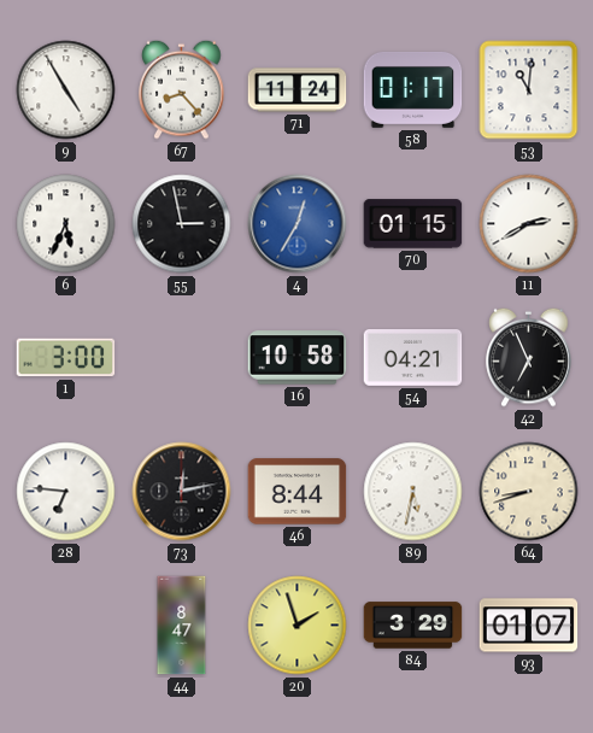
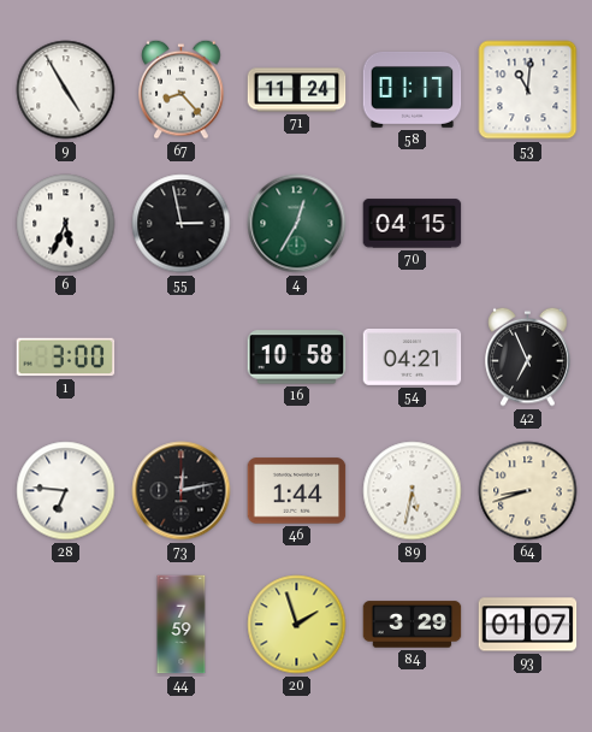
4 dial: blue -> green (297, 224)
70: 01:15 -> 04:15 (413, 224)
11: 2:40 -> none (529, 224)
46: 8:44 -> 1:44 (297, 491)
44: 8:47 -> 7:59 (182, 625)
